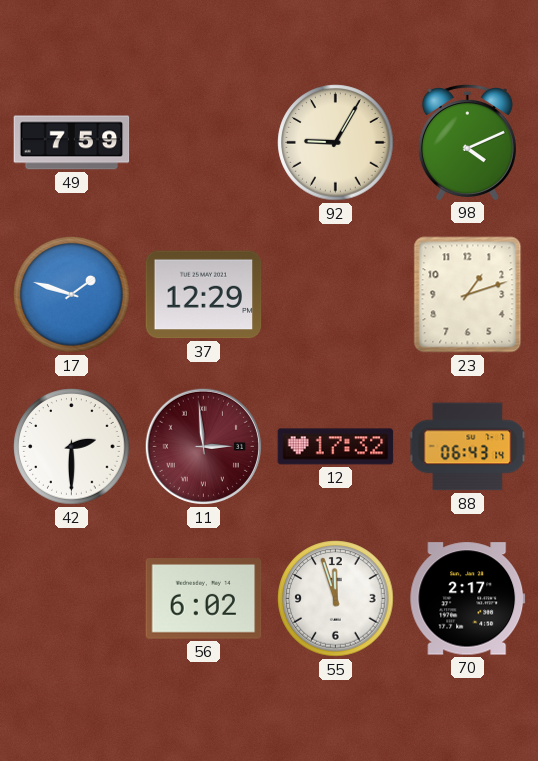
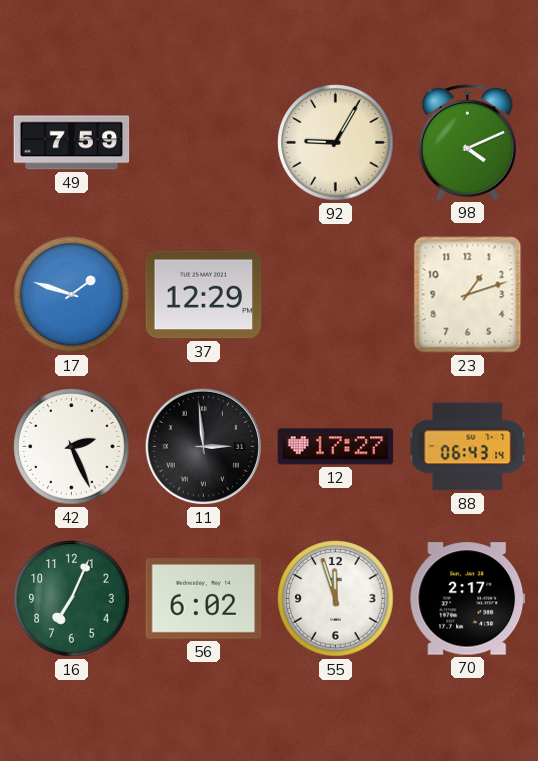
42: 2:30 -> 2:26 (72, 447)
11 dial: burgundy -> black (203, 446)
12: 17:32 -> 17:27 (336, 447)
16: none -> 7:04 (72, 599)
